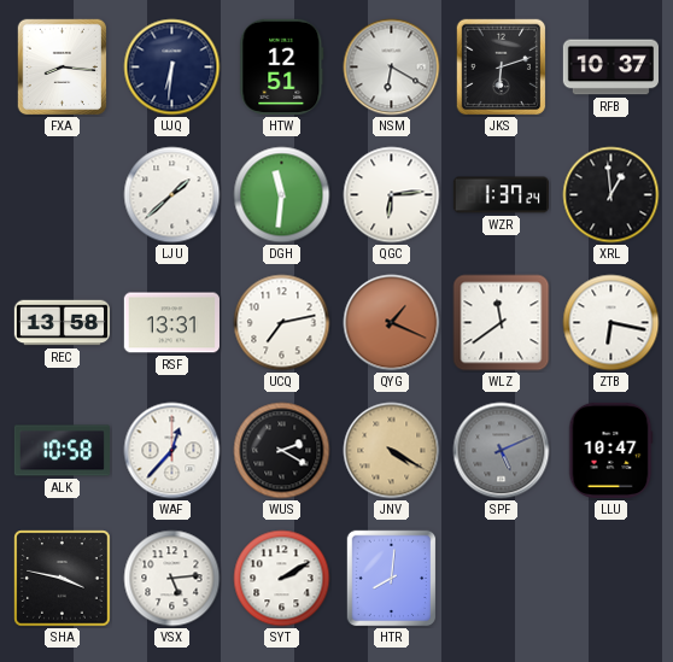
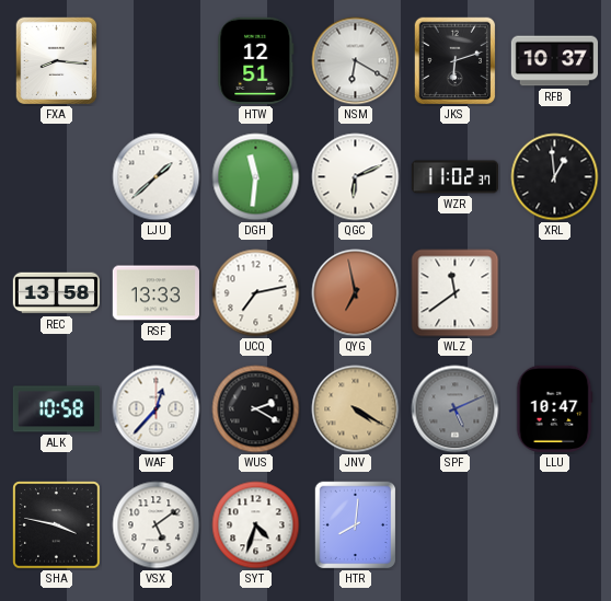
UJQ: 6:31 -> none (172, 68)
QGC: 6:14 -> 6:11 (356, 177)
WZR: 1:37 -> 11:02 (454, 177)
RSF: 13:31 -> 13:33 (155, 293)
QYG: 1:19 -> 6:58 (356, 293)
ZTB: 6:17 -> none (611, 323)
VSX: 5:14 -> 5:09 (157, 525)
SYT: 2:10 -> 4:33 (256, 525)
